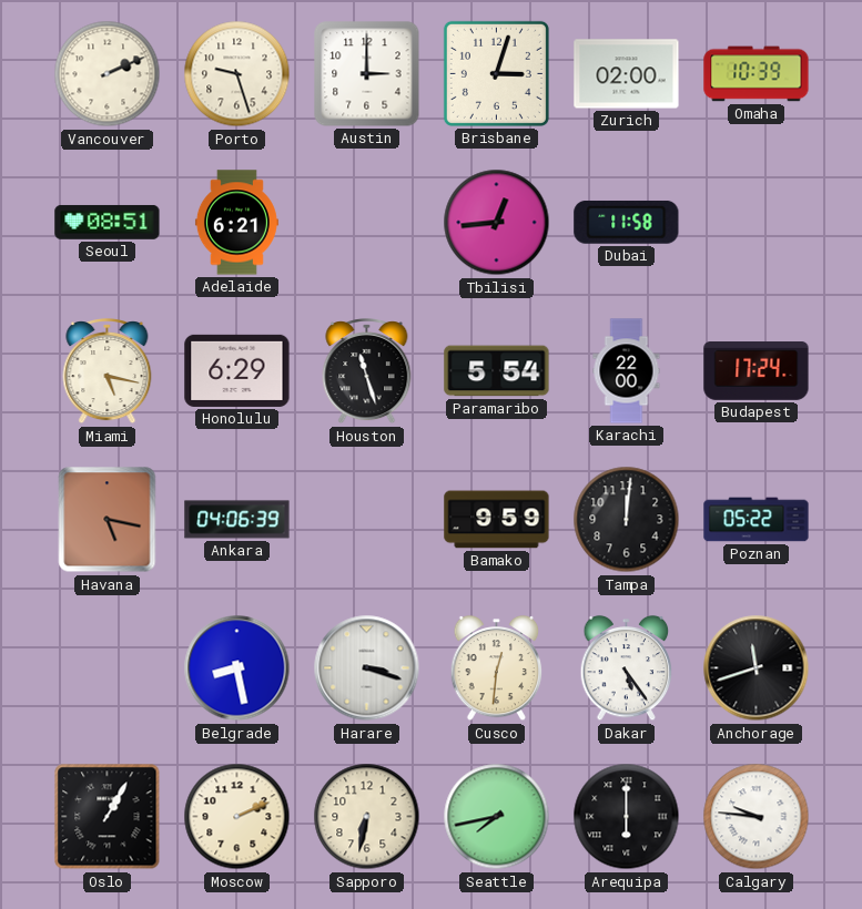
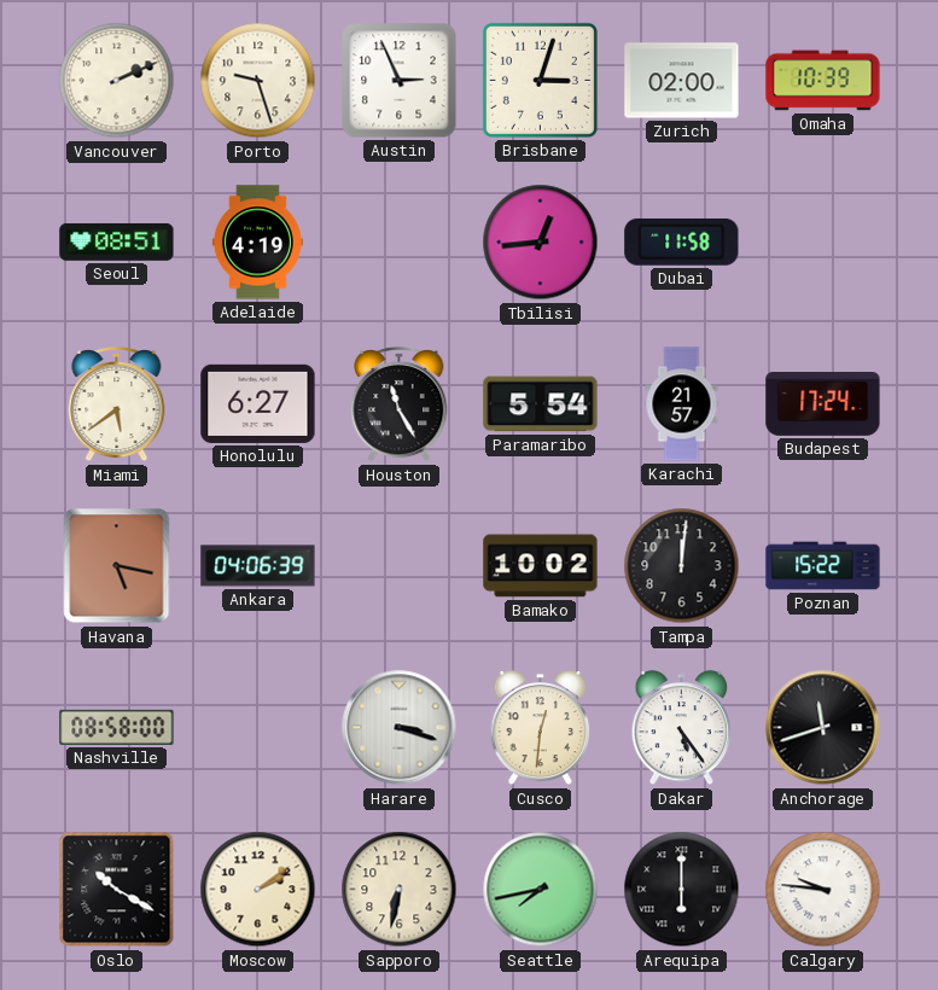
Austin: 3:00 -> 2:56 (400, 81)
Adelaide: 6:21 -> 4:19 (257, 243)
Miami: 5:17 -> 5:39 (117, 406)
Honolulu: 6:29 -> 6:27 (258, 403)
Houston: 11:27 -> 11:25 (400, 406)
Karachi: 22:00 -> 21:57 (682, 404)
Bamako: 9:59 -> 10:02 (541, 566)
Poznan: 05:22 -> 15:22 (823, 566)
Nashville: none -> 08:58 (117, 727)
Belgrade: 8:28 -> none (237, 668)
Oslo: 1:05 -> 10:20 (117, 890)
Moscow: 2:11 -> 2:09 (258, 890)
